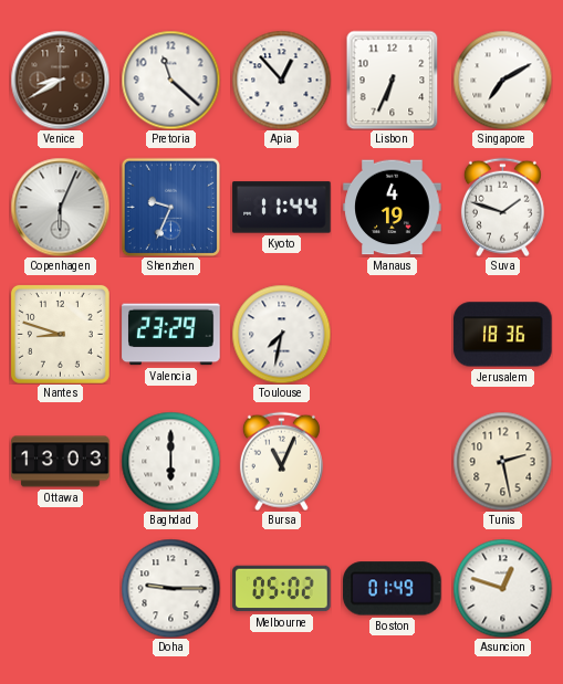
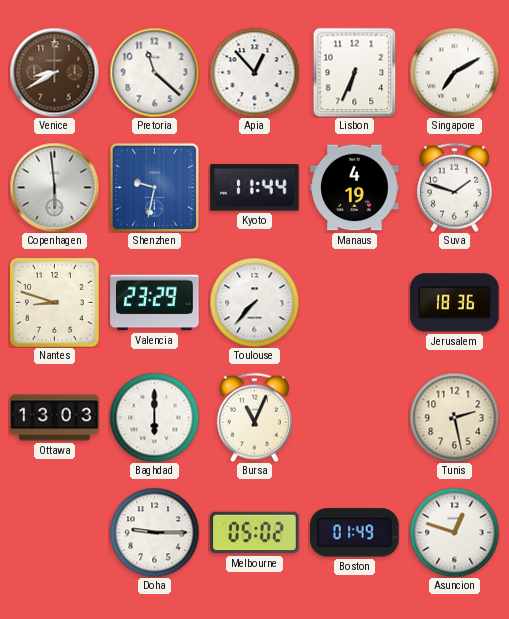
Copenhagen: 6:04 -> 5:59 (54, 187)
Shenzhen: 9:34 -> 9:32 (154, 187)
Toulouse: 7:32 -> 7:37 (254, 302)
